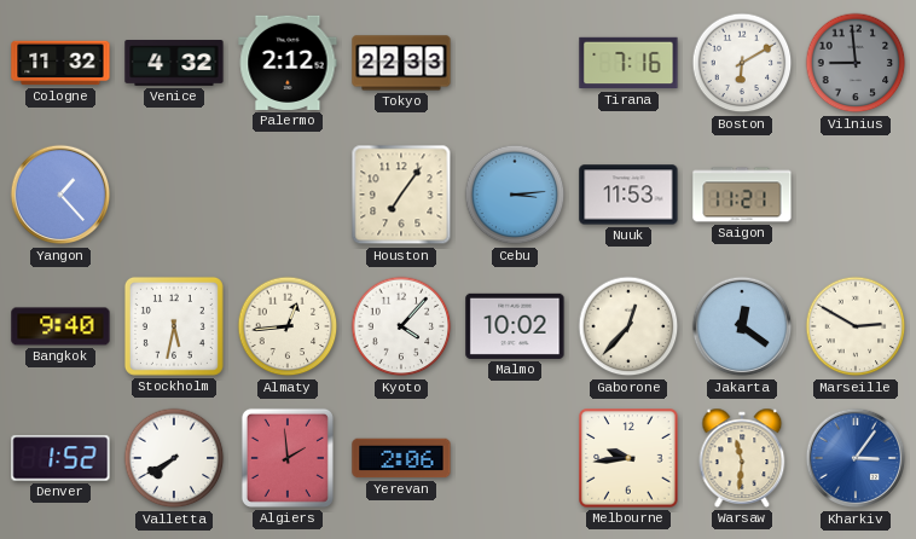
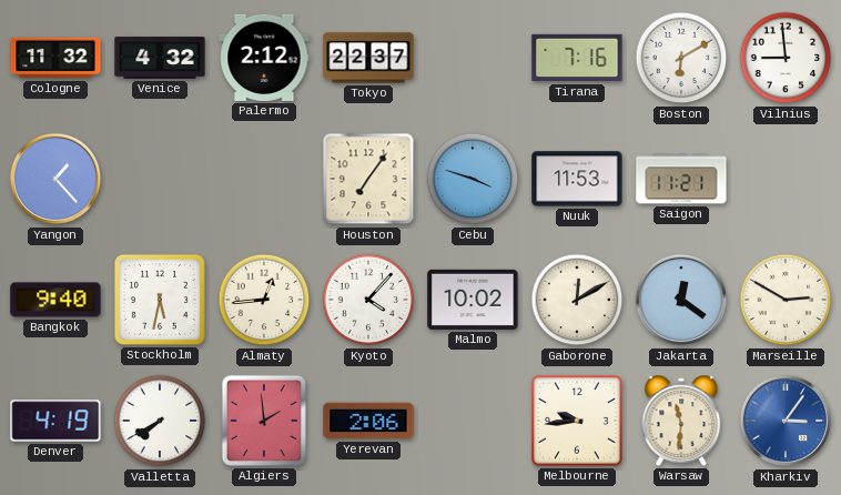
Tokyo: 22:33 -> 22:37 (368, 58)
Vilnius dial: grey -> white (786, 58)
Cebu: 3:14 -> 3:48 (473, 179)
Gaborone: 12:37 -> 12:10 (577, 300)
Denver: 1:52 -> 4:19 (55, 421)
